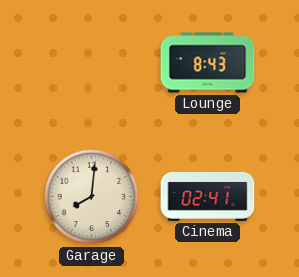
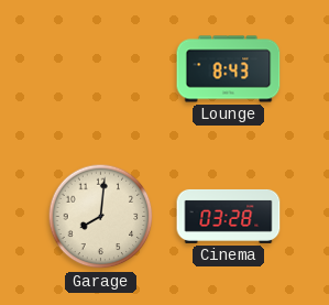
Cinema: 02:41 -> 03:28 (229, 216)
